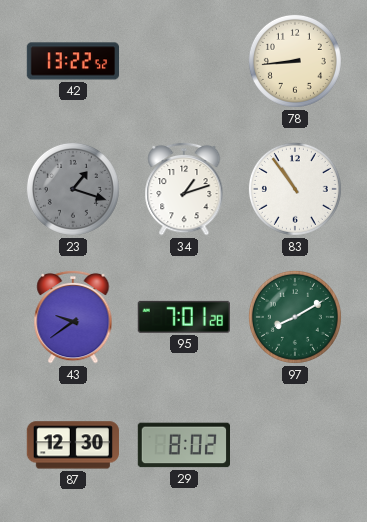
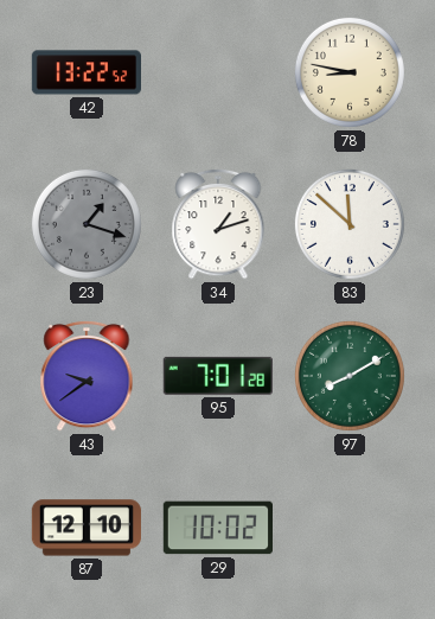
78: 8:44 -> 8:47 (350, 72)
83: 10:54 -> 11:52 (350, 224)
87: 12:30 -> 12:10 (87, 528)
29: 8:02 -> 10:02 (217, 528)
